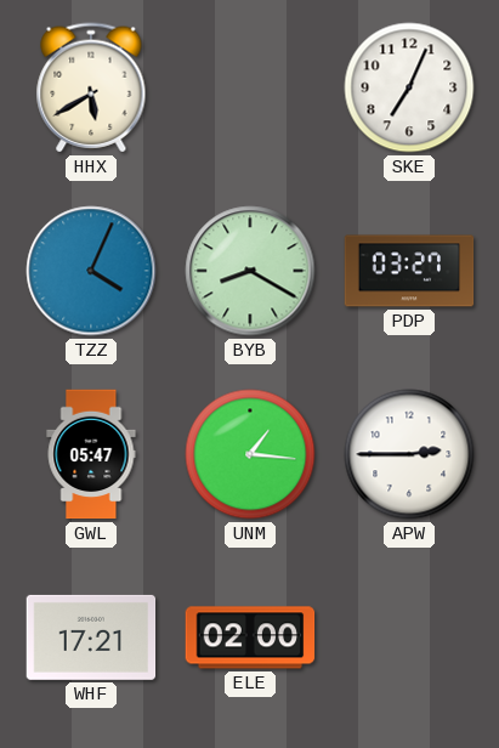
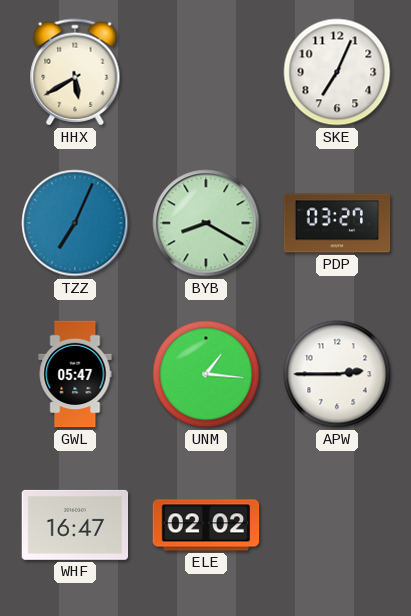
TZZ: 4:04 -> 7:04 (75, 223)
WHF: 17:21 -> 16:47 (75, 525)
ELE: 02:00 -> 02:02 (206, 525)
